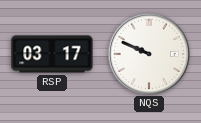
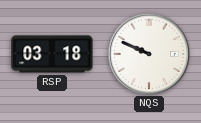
RSP: 03:17 -> 03:18 (52, 54)
